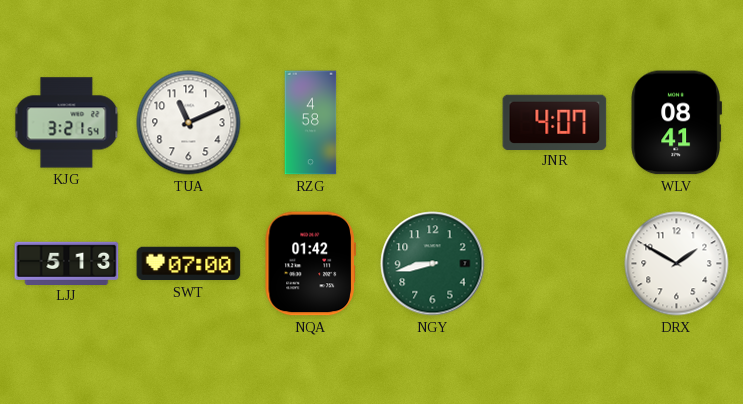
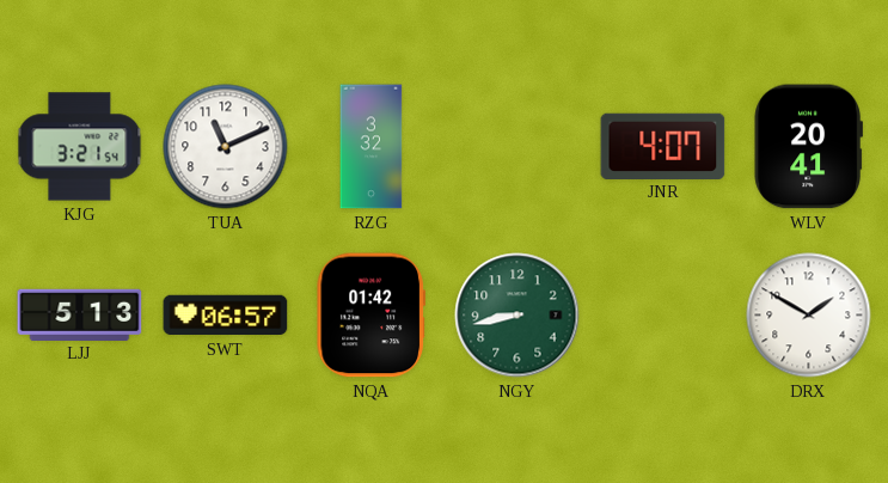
RZG: 4:58 -> 3:32 (372, 147)
WLV: 08:41 -> 20:41 (808, 147)
SWT: 07:00 -> 06:57 (226, 316)
